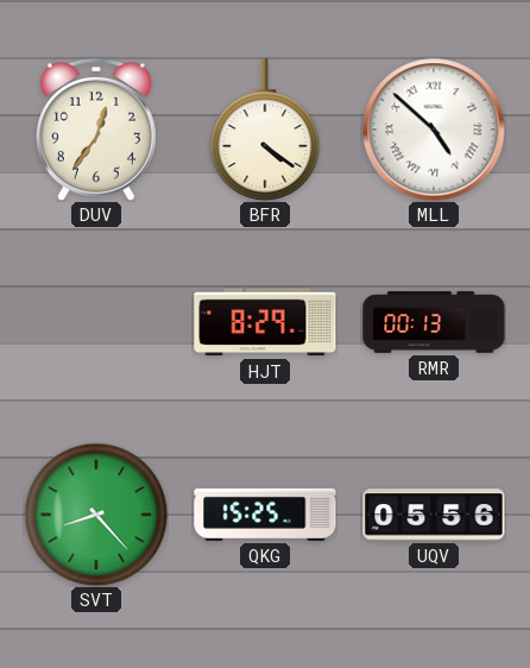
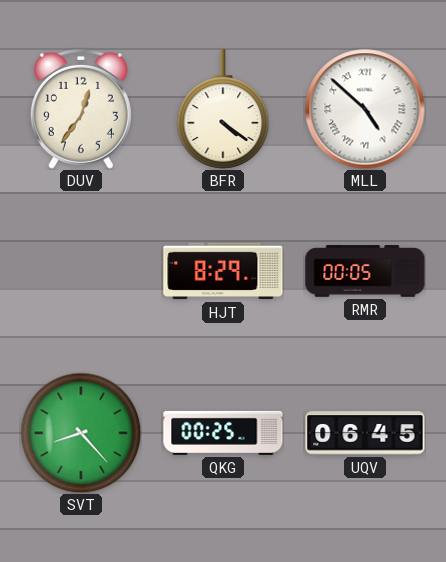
RMR: 00:13 -> 00:05 (365, 271)
QKG: 15:25 -> 00:25 (223, 433)
UQV: 05:56 -> 06:45 (365, 433)
